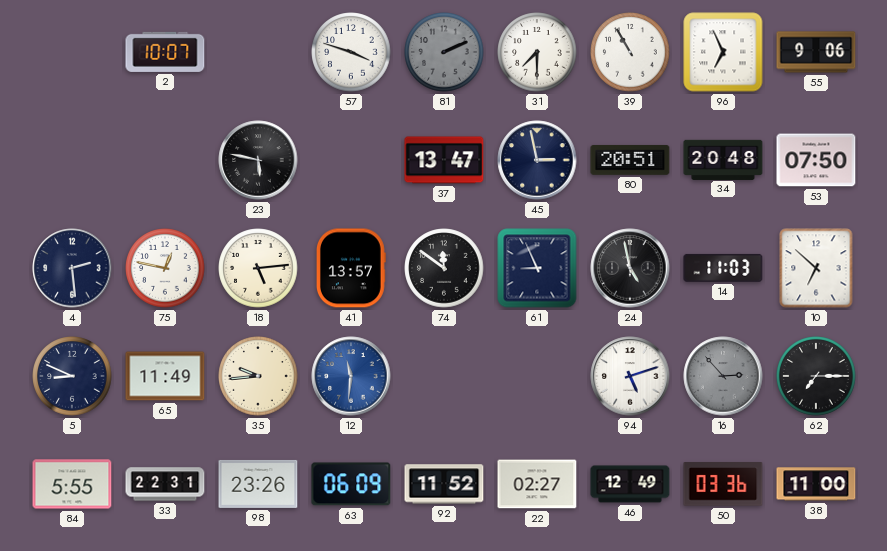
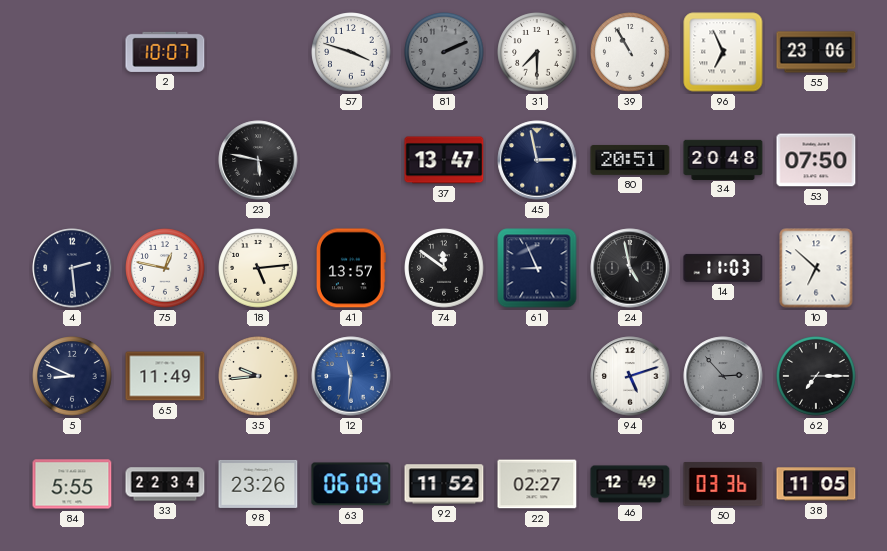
55: 9:06 -> 23:06 (816, 52)
33: 22:31 -> 22:34 (165, 484)
38: 11:00 -> 11:05 (816, 484)
